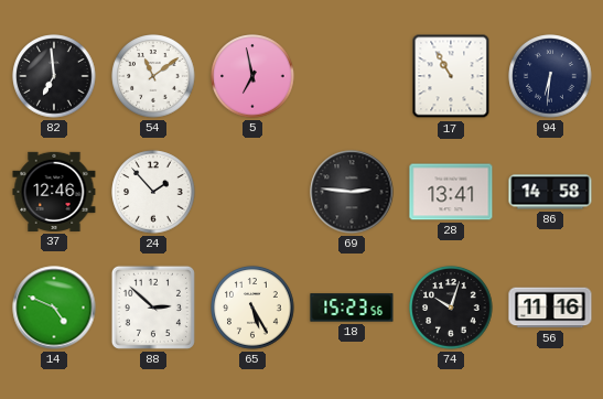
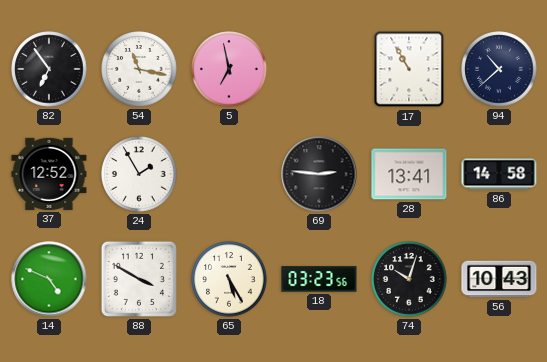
82: 6:59 -> 6:54 (49, 69)
54: 11:09 -> 11:17 (139, 69)
94: 6:31 -> 10:38 (499, 69)
37: 12:46 -> 12:52 (49, 174)
24: 1:53 -> 1:55 (139, 174)
88: 2:52 -> 3:50 (139, 279)
18: 15:23 -> 03:23 (319, 279)
56: 11:16 -> 10:43 (499, 279)
